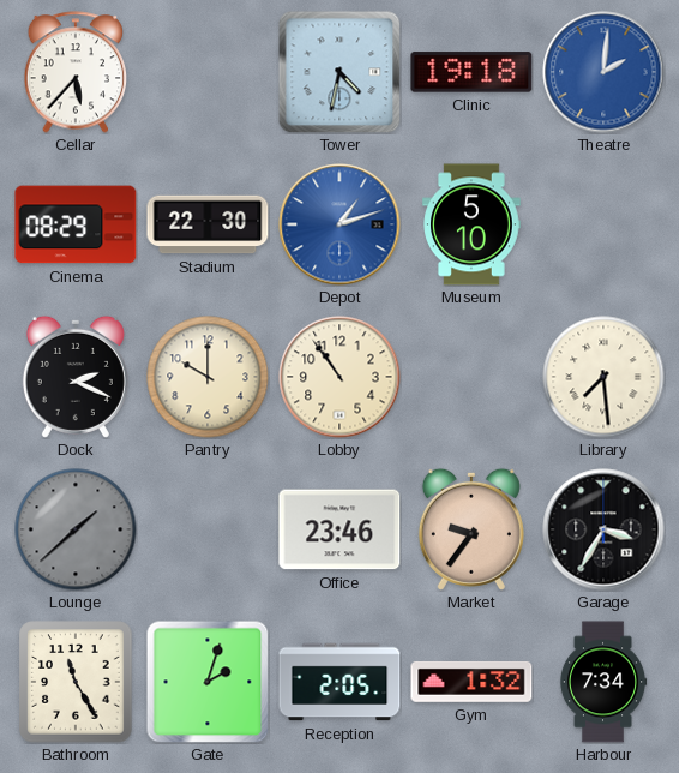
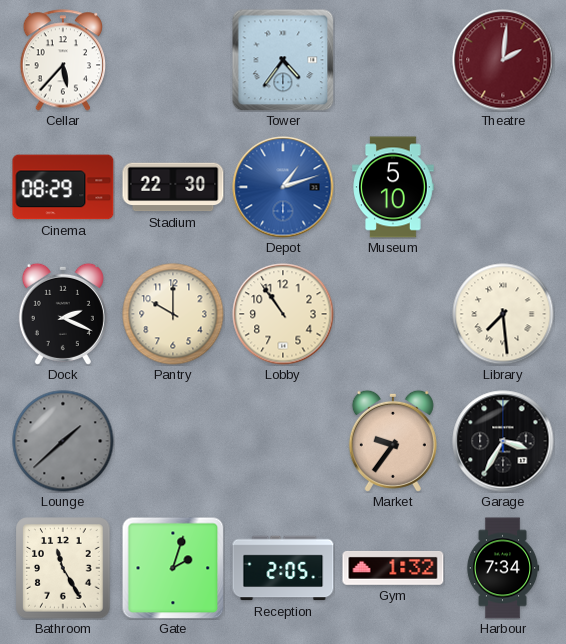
Tower: 4:32 -> 4:36 (283, 60)
Clinic: 19:18 -> none (471, 72)
Theatre dial: blue -> burgundy (503, 60)
Office: 23:46 -> none (339, 529)
